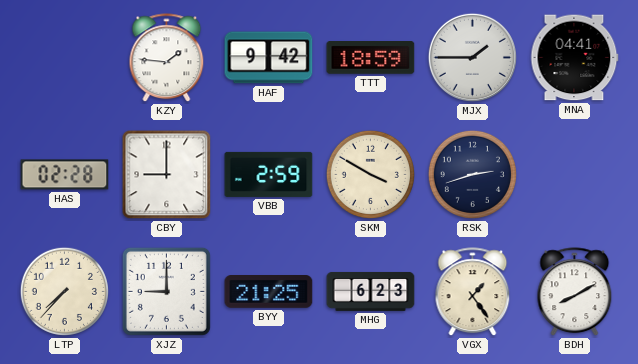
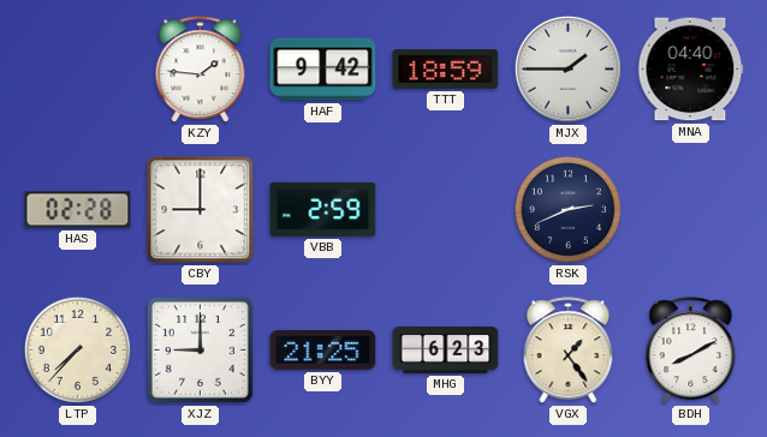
MNA: 04:41 -> 04:40 (691, 70)
SKM: 3:50 -> none (370, 174)
RSK: 2:42 -> 2:41 (567, 209)
